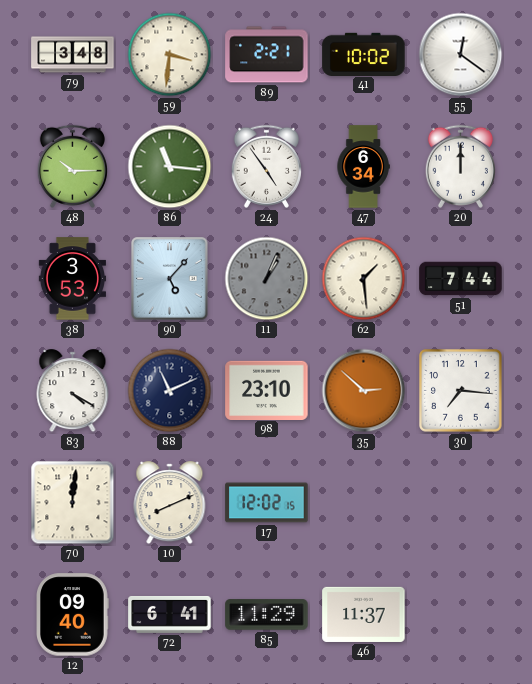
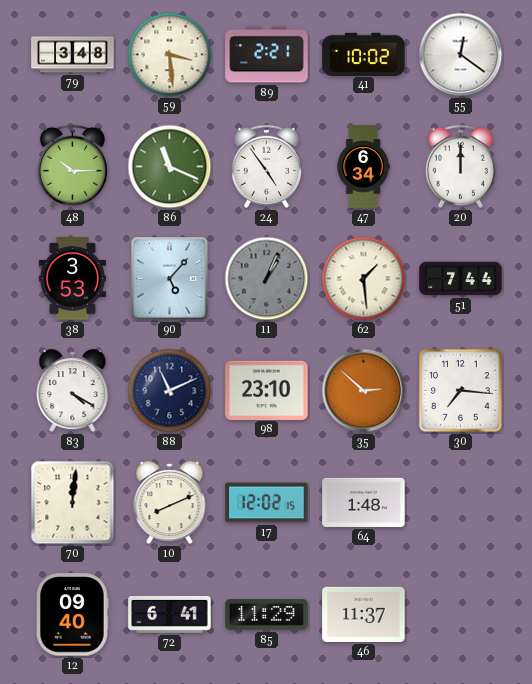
59: 3:31 -> 3:29 (170, 55)
86: 11:16 -> 11:19 (170, 167)
64: none -> 1:48 (364, 502)
